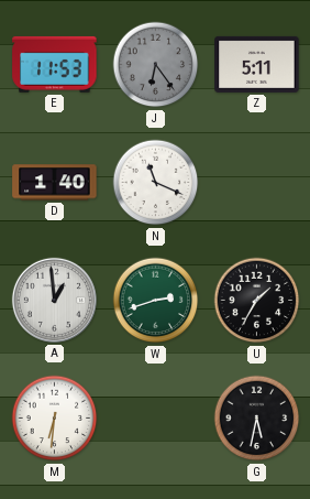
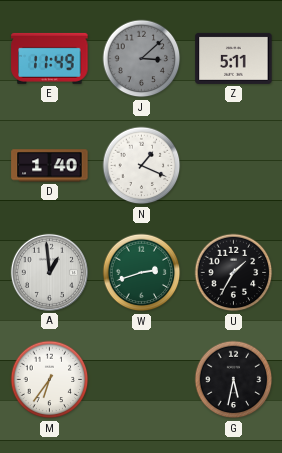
E: 11:53 -> 11:49 (50, 58)
J: 6:24 -> 3:08 (142, 59)
N: 11:19 -> 1:19 (142, 166)
M: 6:31 -> 6:36 (50, 380)
